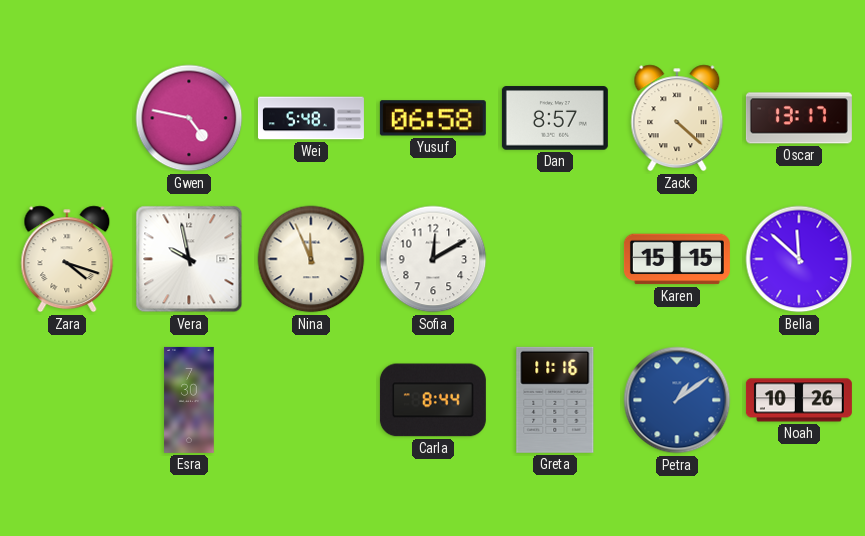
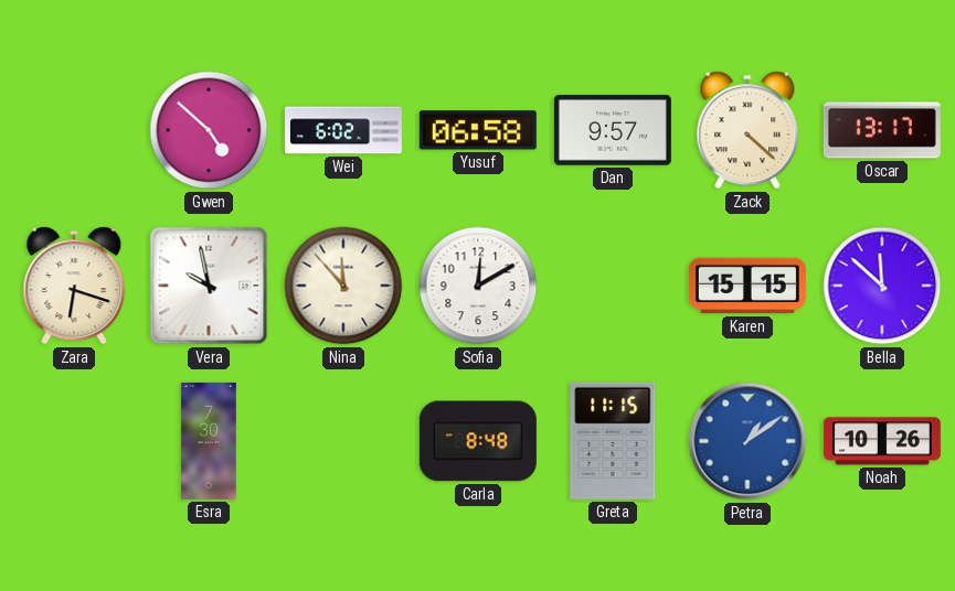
Gwen: 4:47 -> 4:52 (209, 130)
Wei: 5:48 -> 6:02 (343, 130)
Dan: 8:57 -> 9:57 (613, 130)
Zara: 4:18 -> 6:18 (74, 286)
Nina: 11:56 -> 11:53 (343, 286)
Carla: 8:44 -> 8:48 (478, 441)
Greta: 11:16 -> 11:15 (613, 441)
